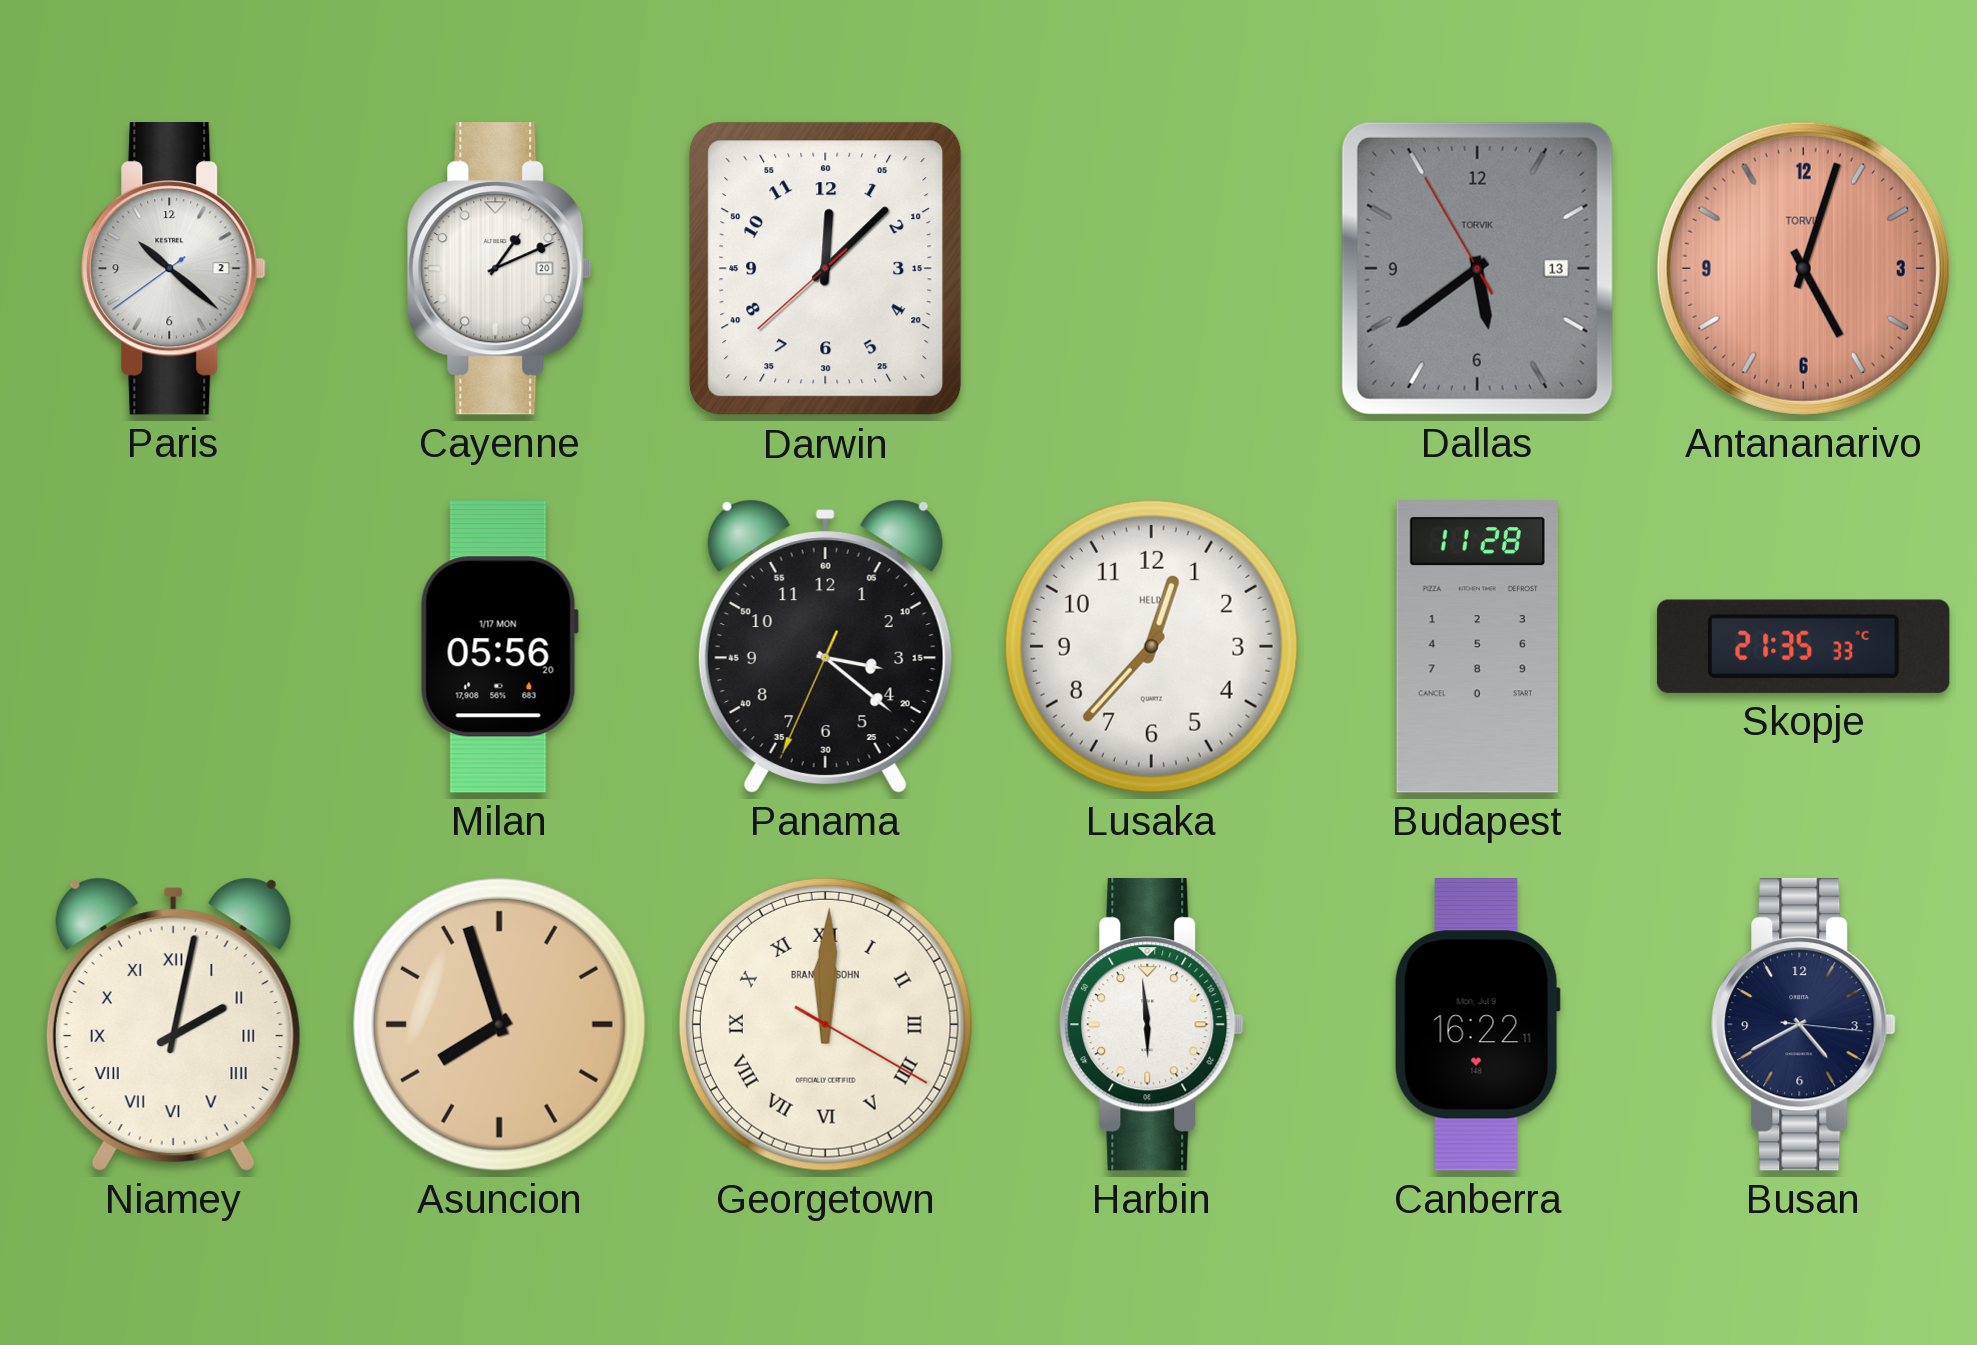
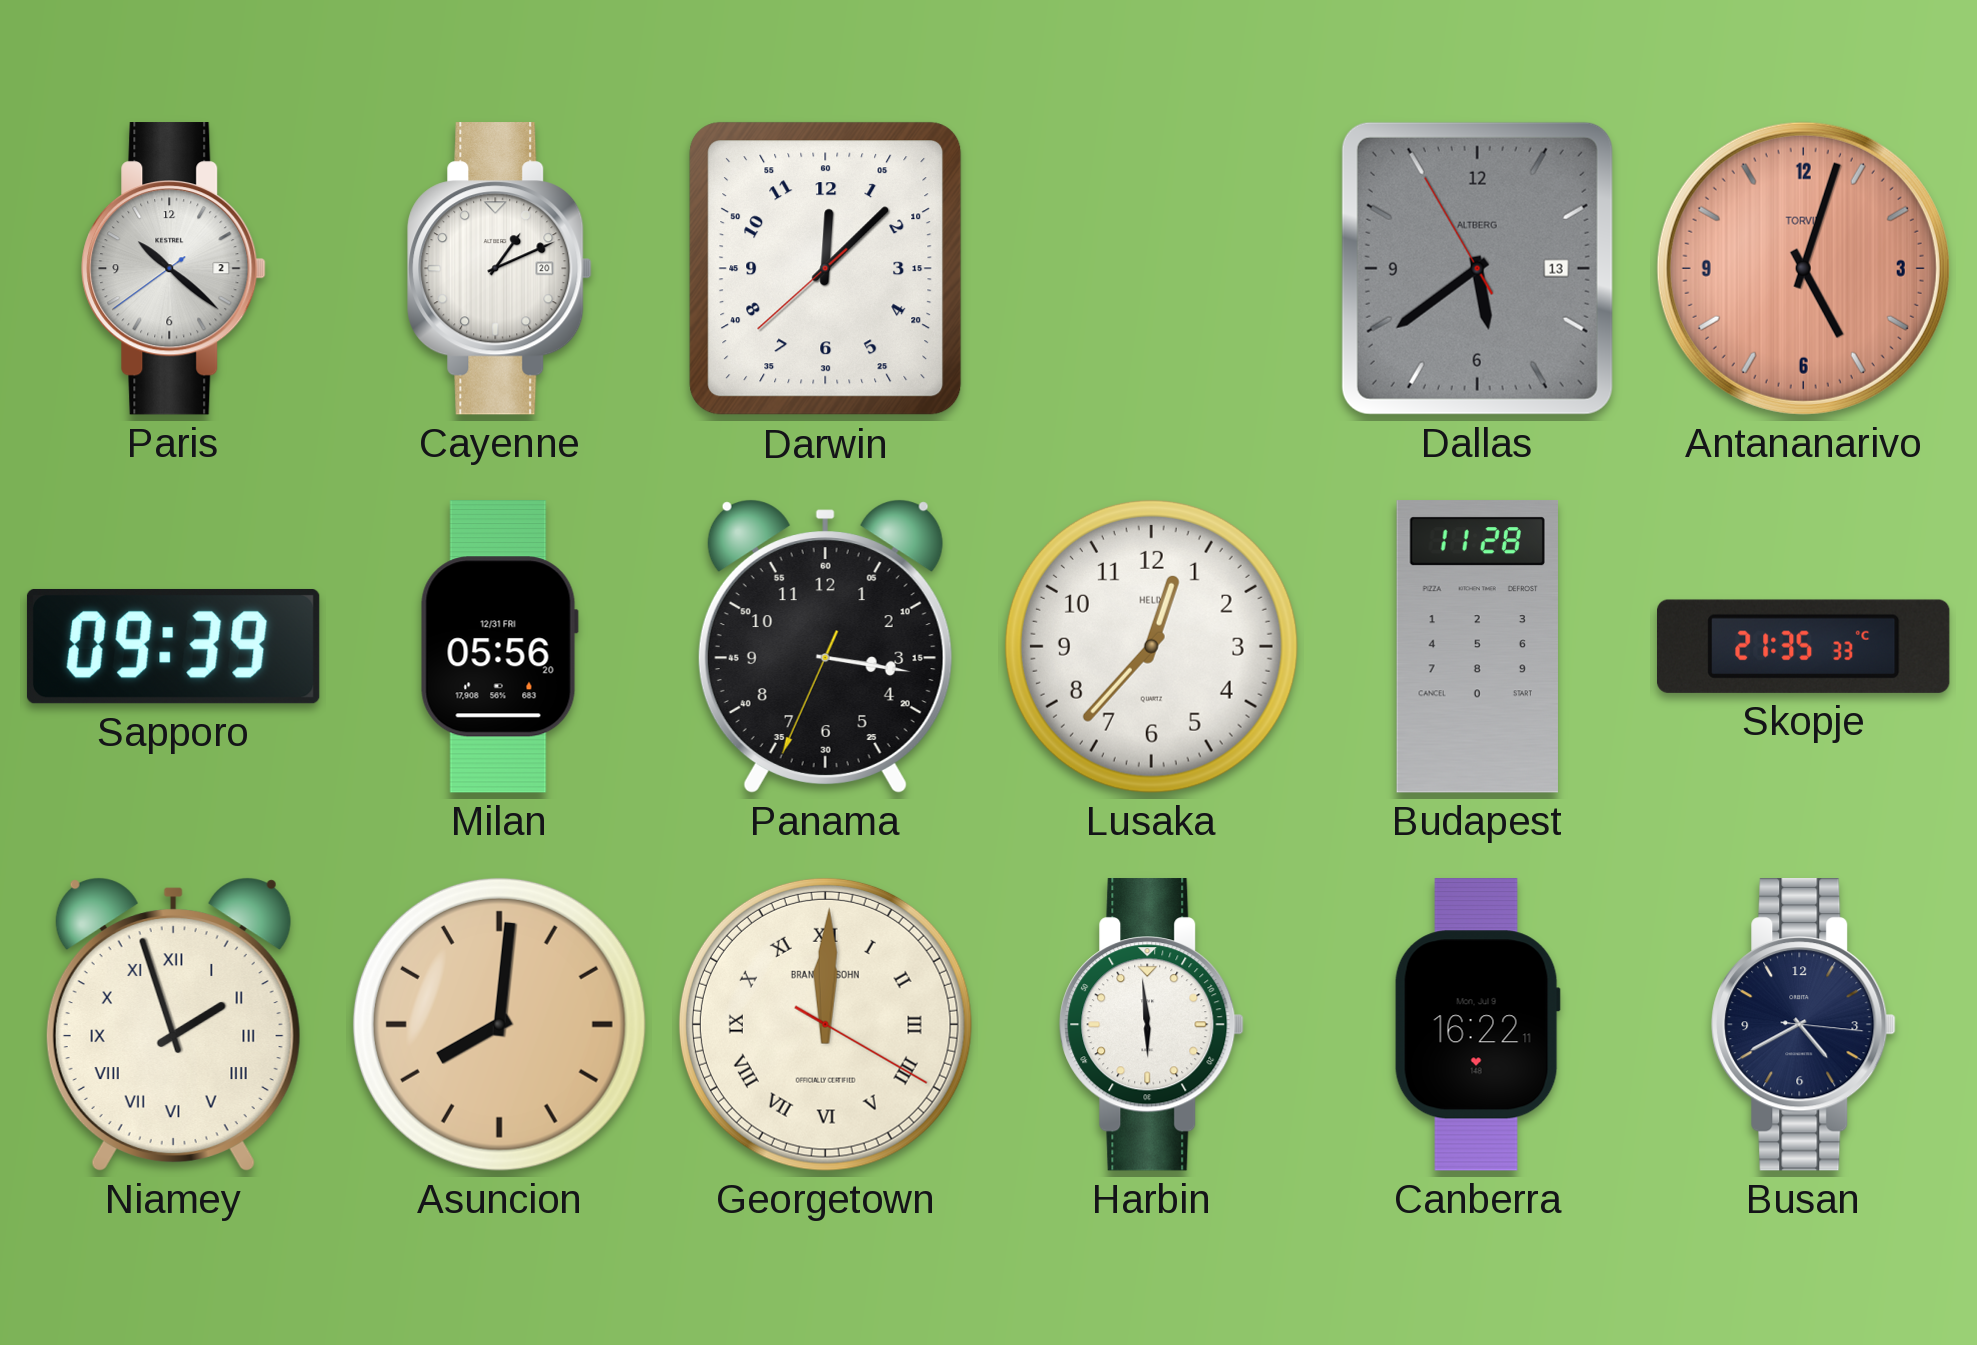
Dallas brand: TORVIK -> ALTBERG (1477, 268)
Sapporo: none -> 09:39 (173, 646)
Milan date: 1/17 MON -> 12/31 FRI (499, 647)
Panama: 3:21 -> 3:16 (825, 646)
Niamey: 2:02 -> 1:57 (173, 1024)
Asuncion: 7:57 -> 8:01 (499, 1024)
